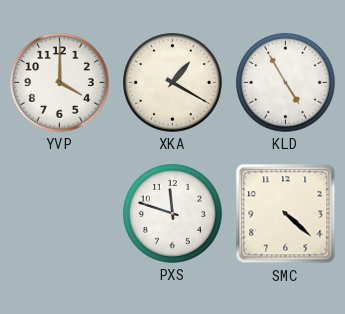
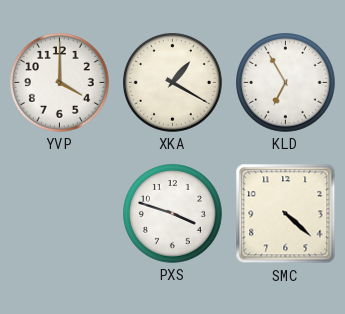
KLD: 4:55 -> 6:55 (286, 83)
PXS: 11:48 -> 3:48 (173, 214)
